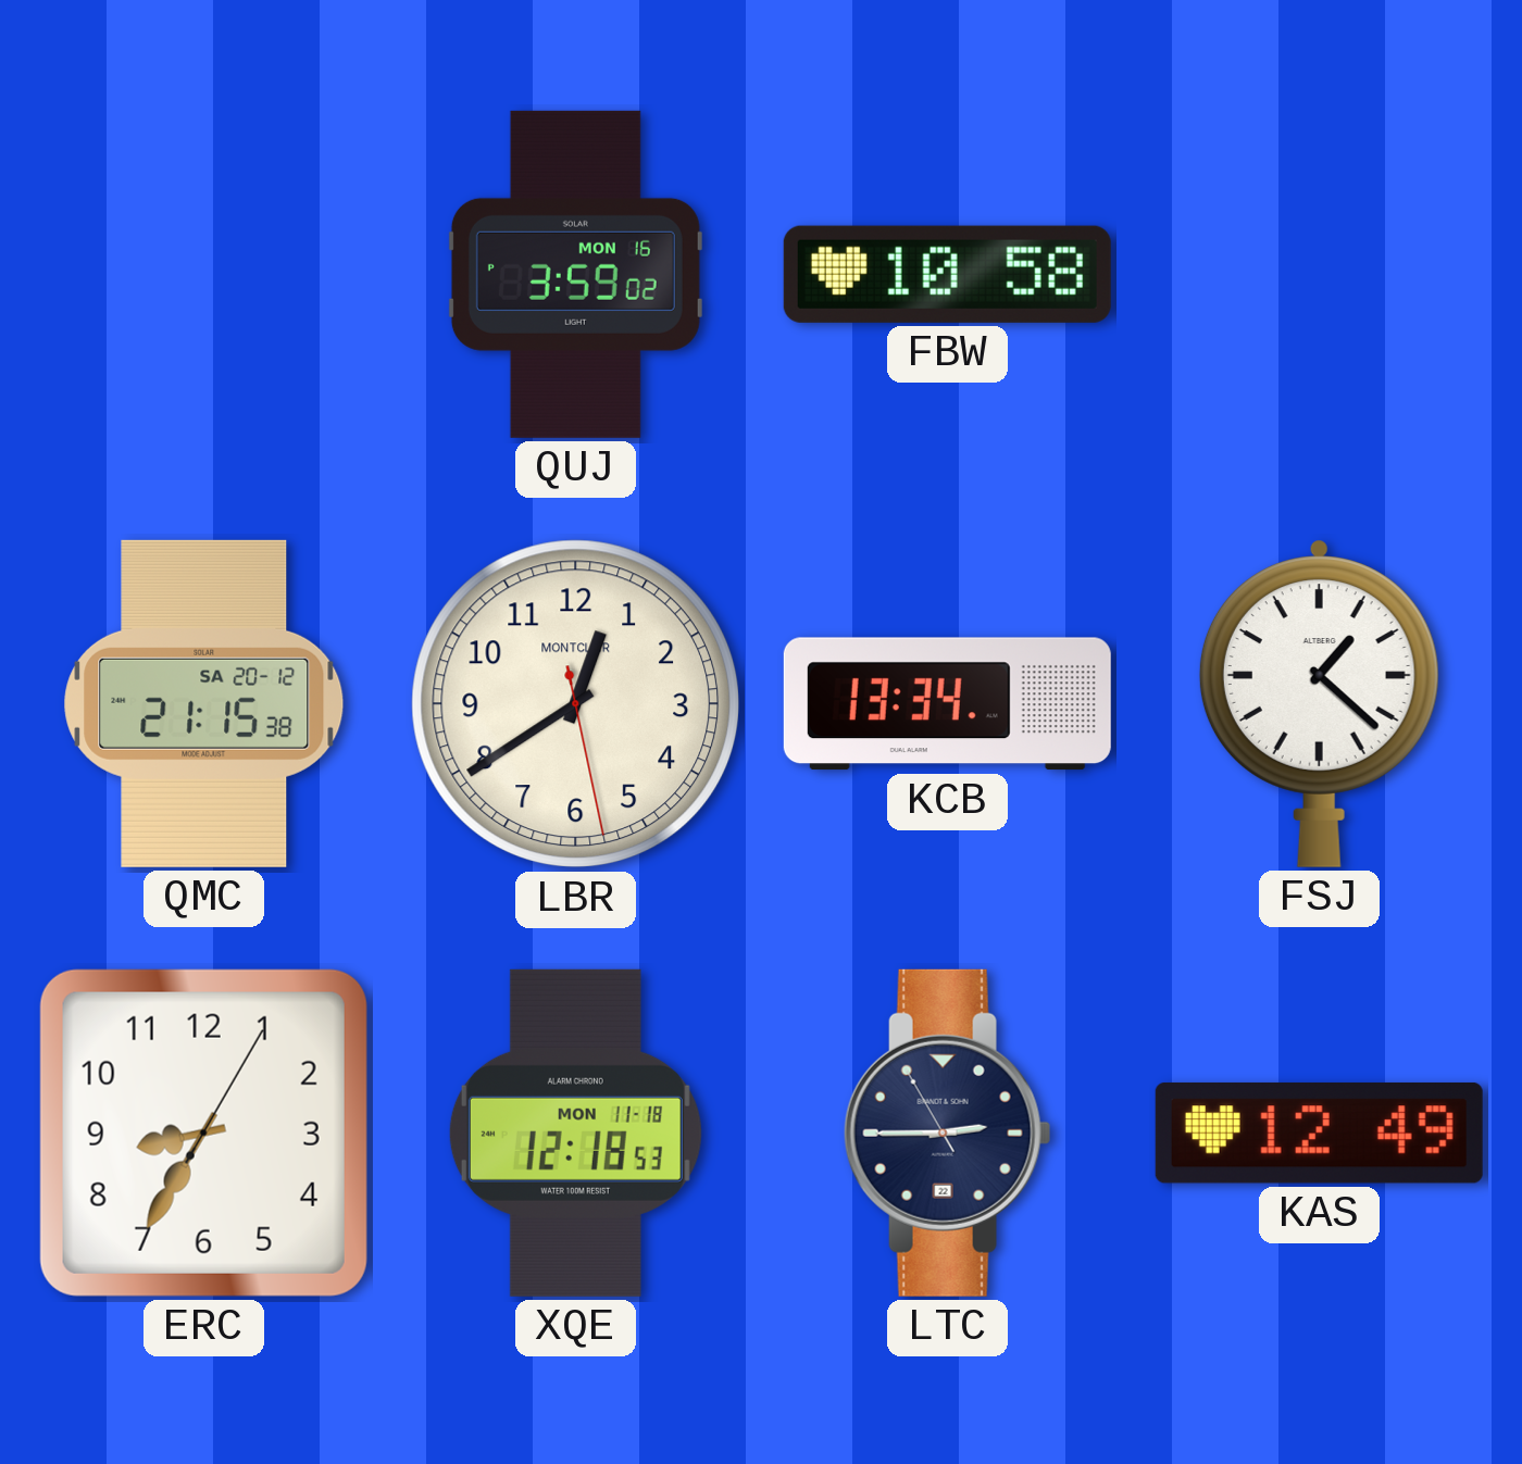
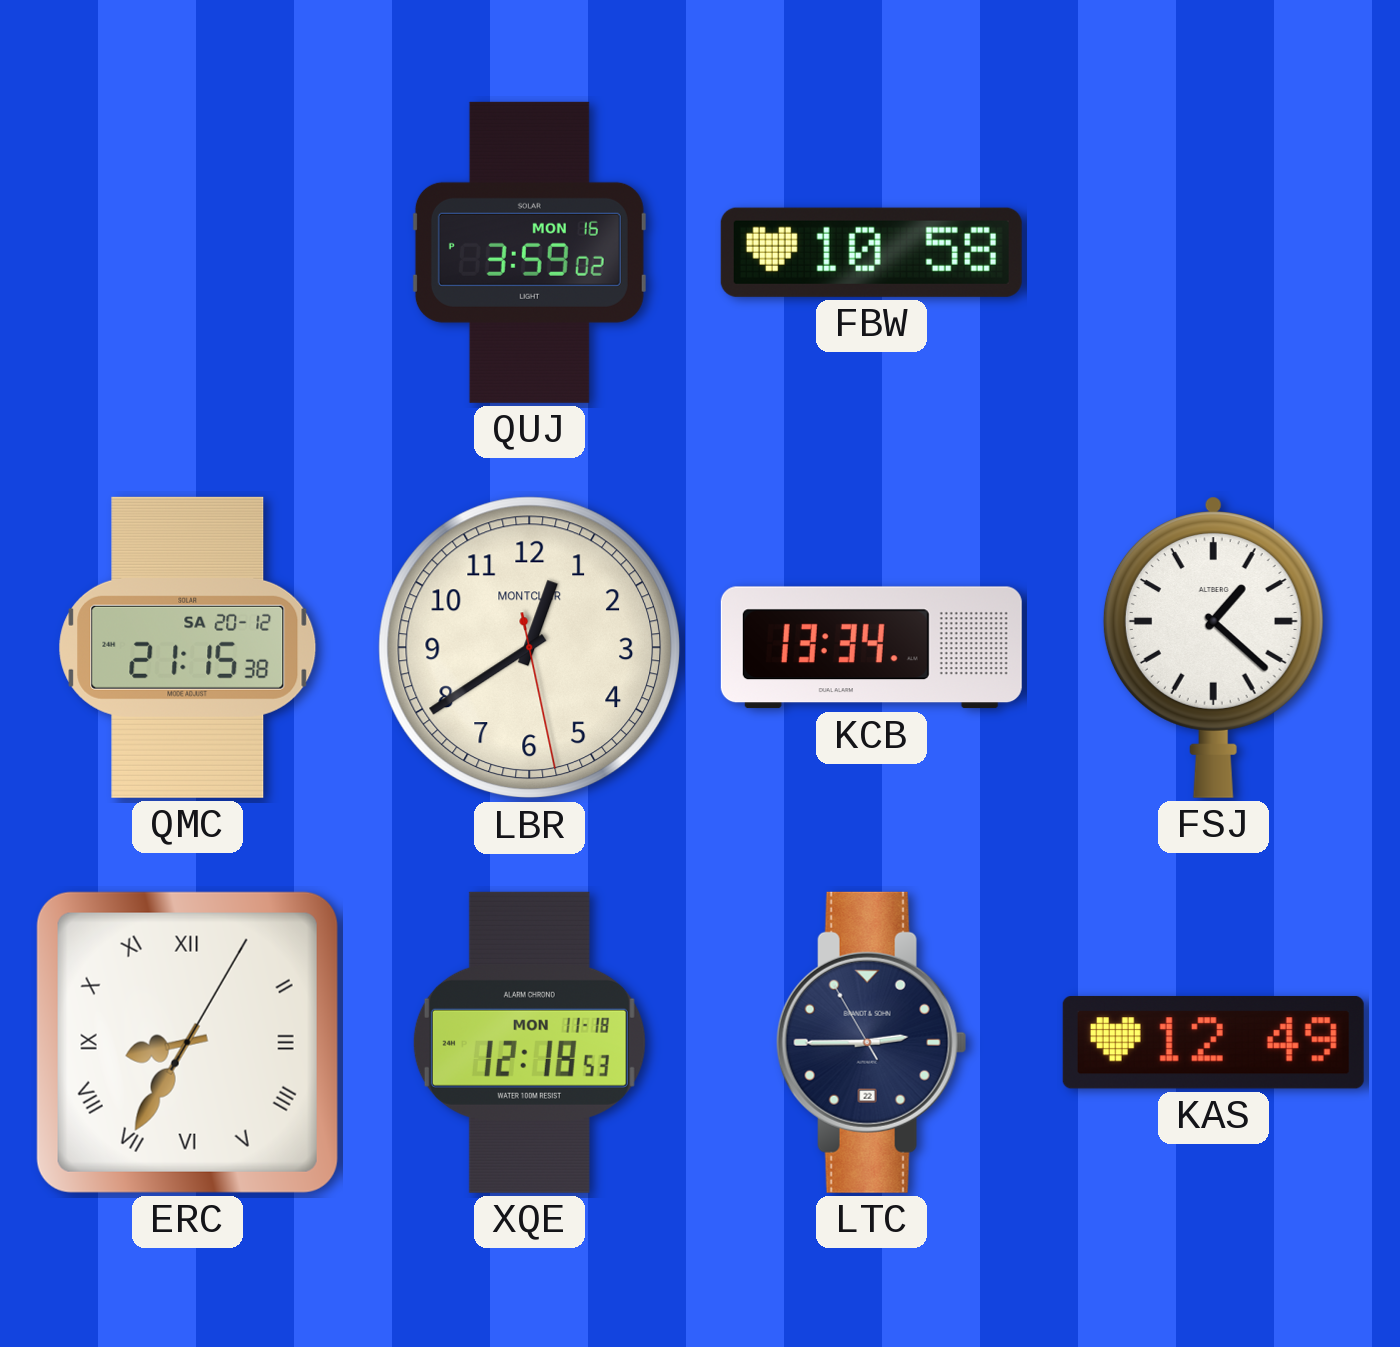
ERC numerals: Arabic -> Roman (187, 1042)
